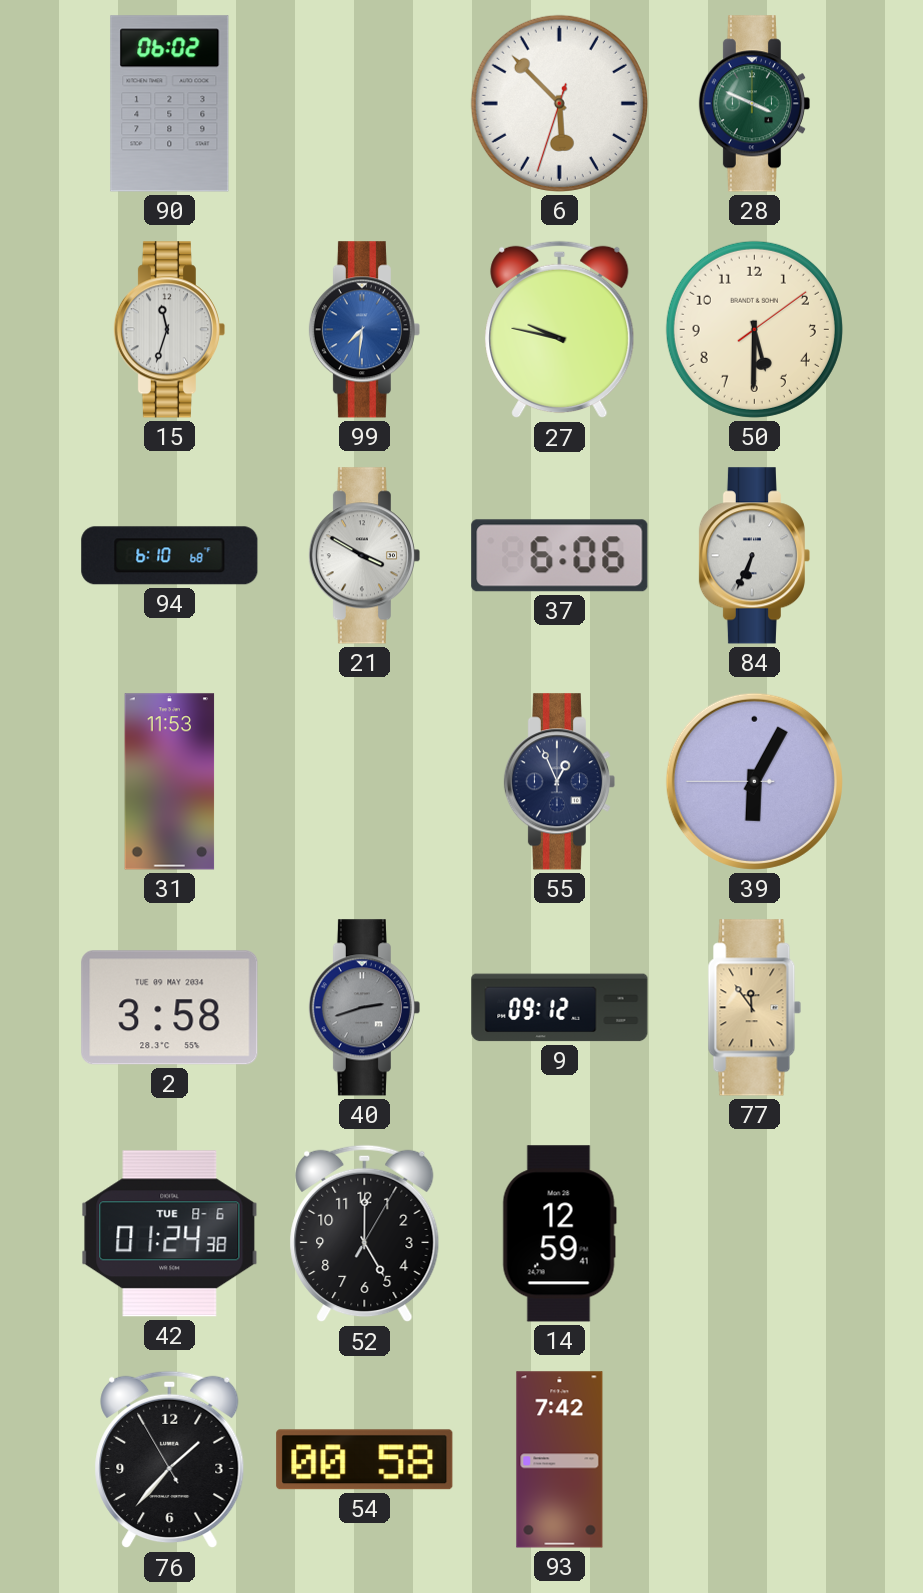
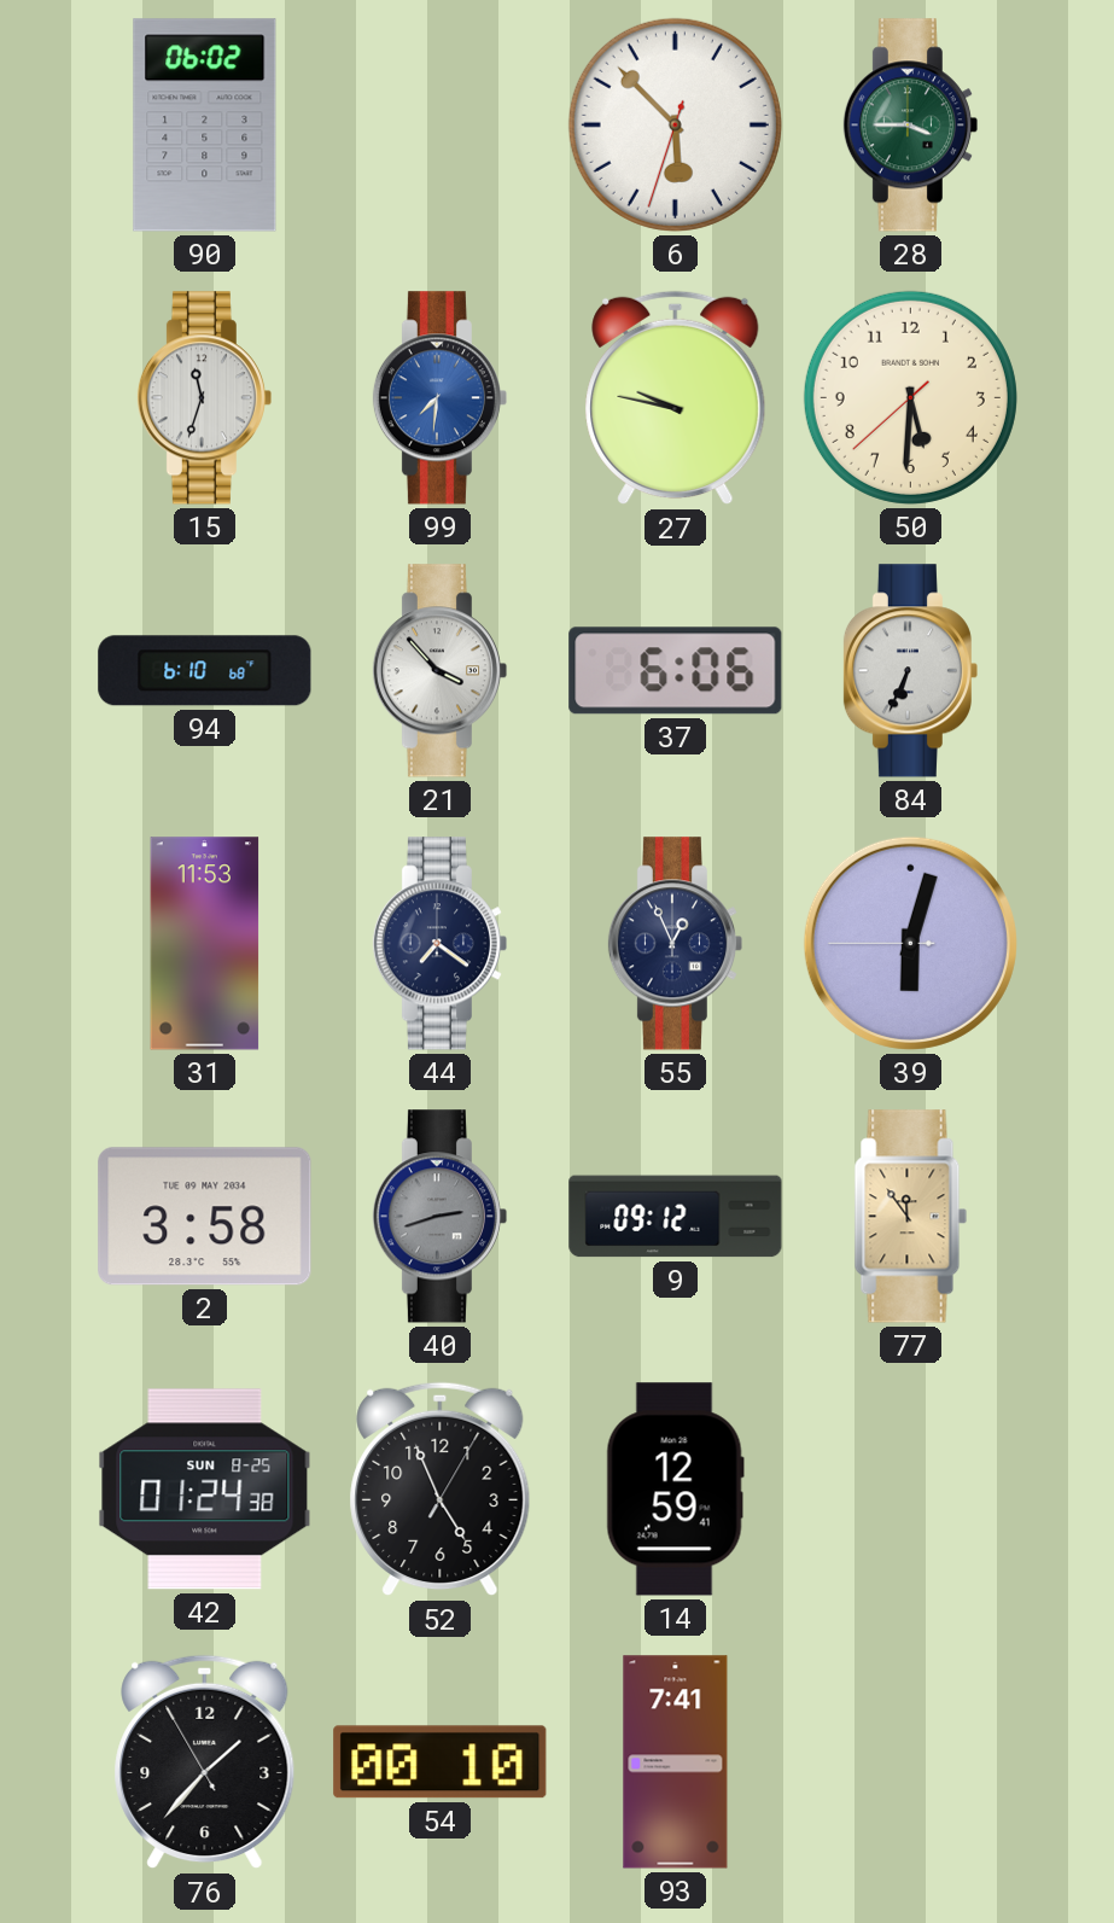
28: 3:49 -> 3:45 (910, 126)
50: 5:30:09 -> 5:30:38 (910, 397)
21: 3:50 -> 3:53 (439, 671)
44: none -> 7:21 (439, 944)
39: 6:04 -> 6:02 (910, 943)
42 date: TUE 8-6 -> SUN 8-25 (205, 1490)
52: 5:00 -> 4:56 (441, 1490)
54: 00:58 -> 00:10 (441, 1762)
93: 7:42 -> 7:41 (676, 1762)
